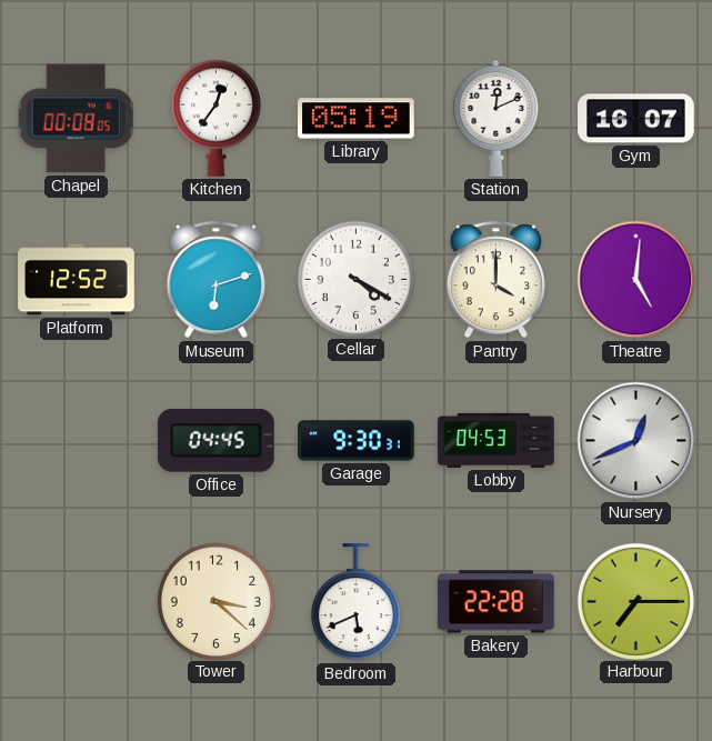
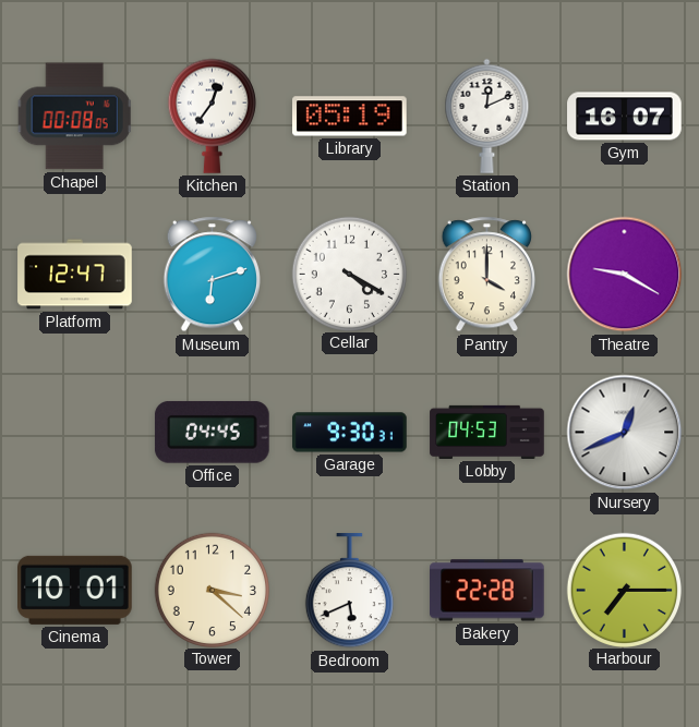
Platform: 12:52 -> 12:47 (75, 275)
Theatre: 5:01 -> 9:20 (625, 275)
Cinema: none -> 10:01 (75, 590)
